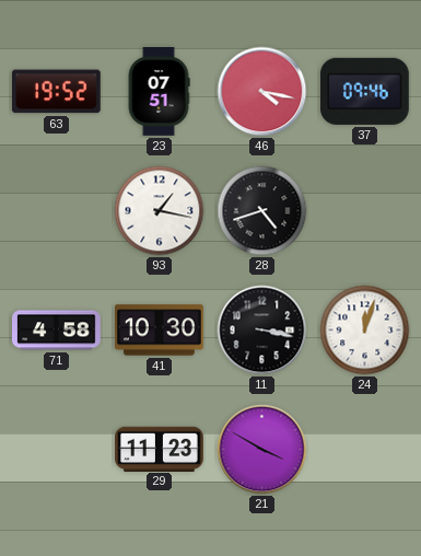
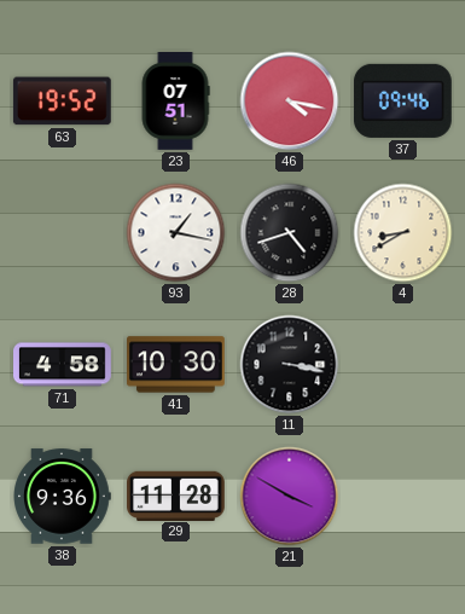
4: none -> 8:40 (403, 233)
24: 12:03 -> none (365, 331)
38: none -> 9:36 (62, 497)
29: 11:23 -> 11:28 (176, 496)
